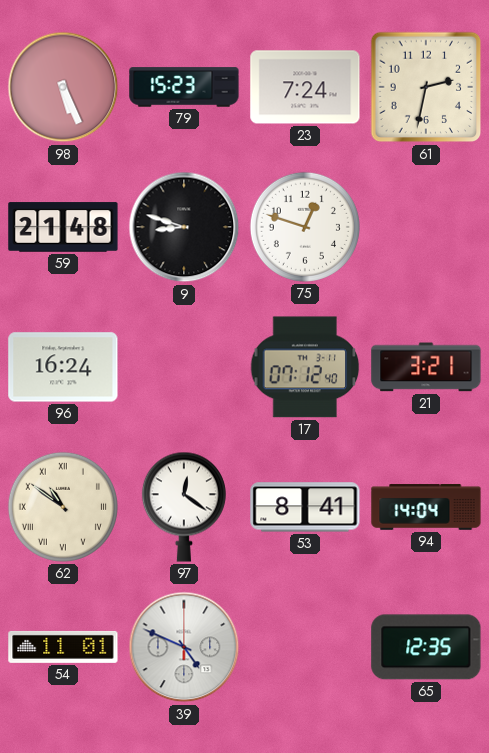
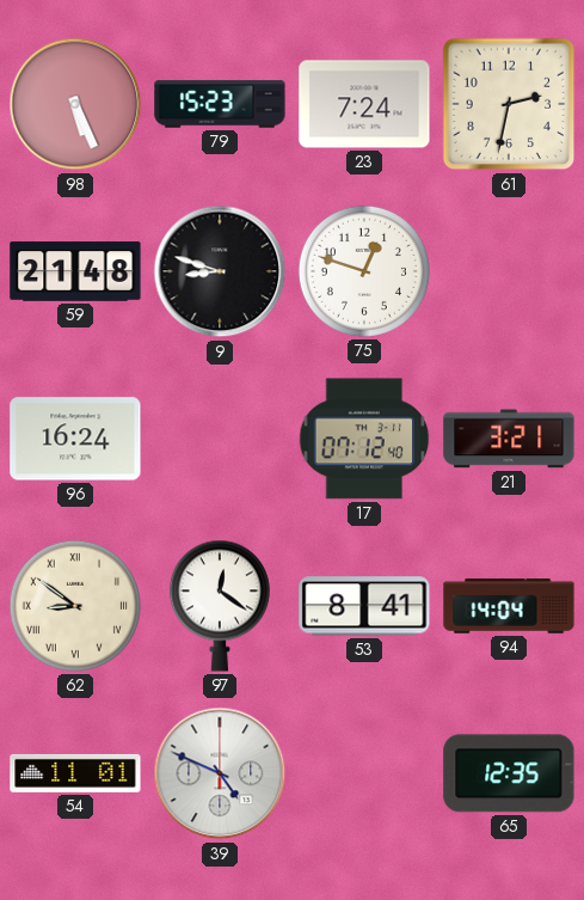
62: 10:51 -> 8:51 (75, 606)
